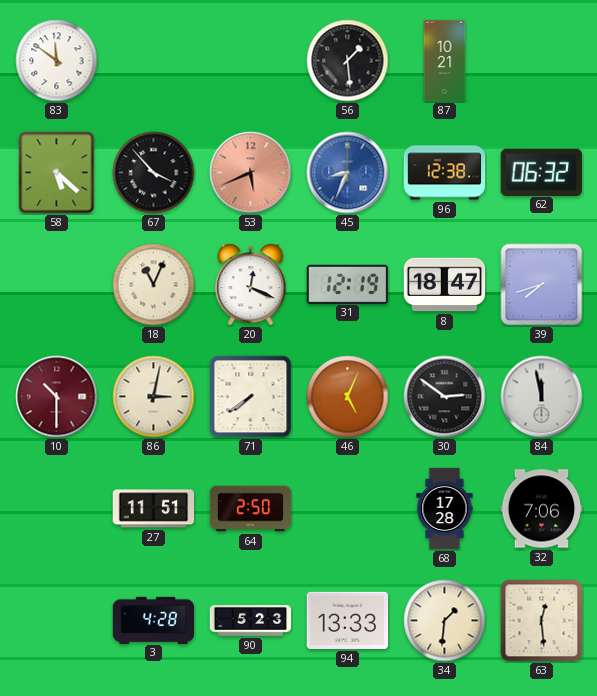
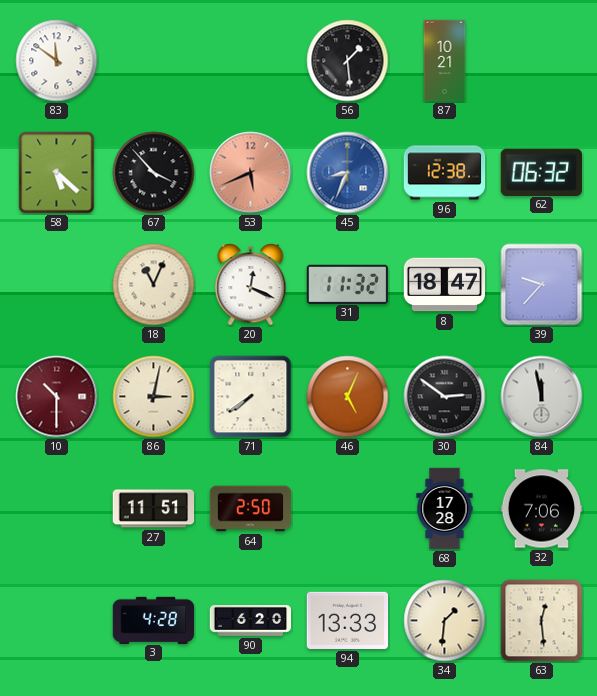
31: 12:19 -> 11:32 (347, 284)
39: 7:42 -> 9:37 (542, 285)
90: 5:23 -> 6:20 (251, 621)
